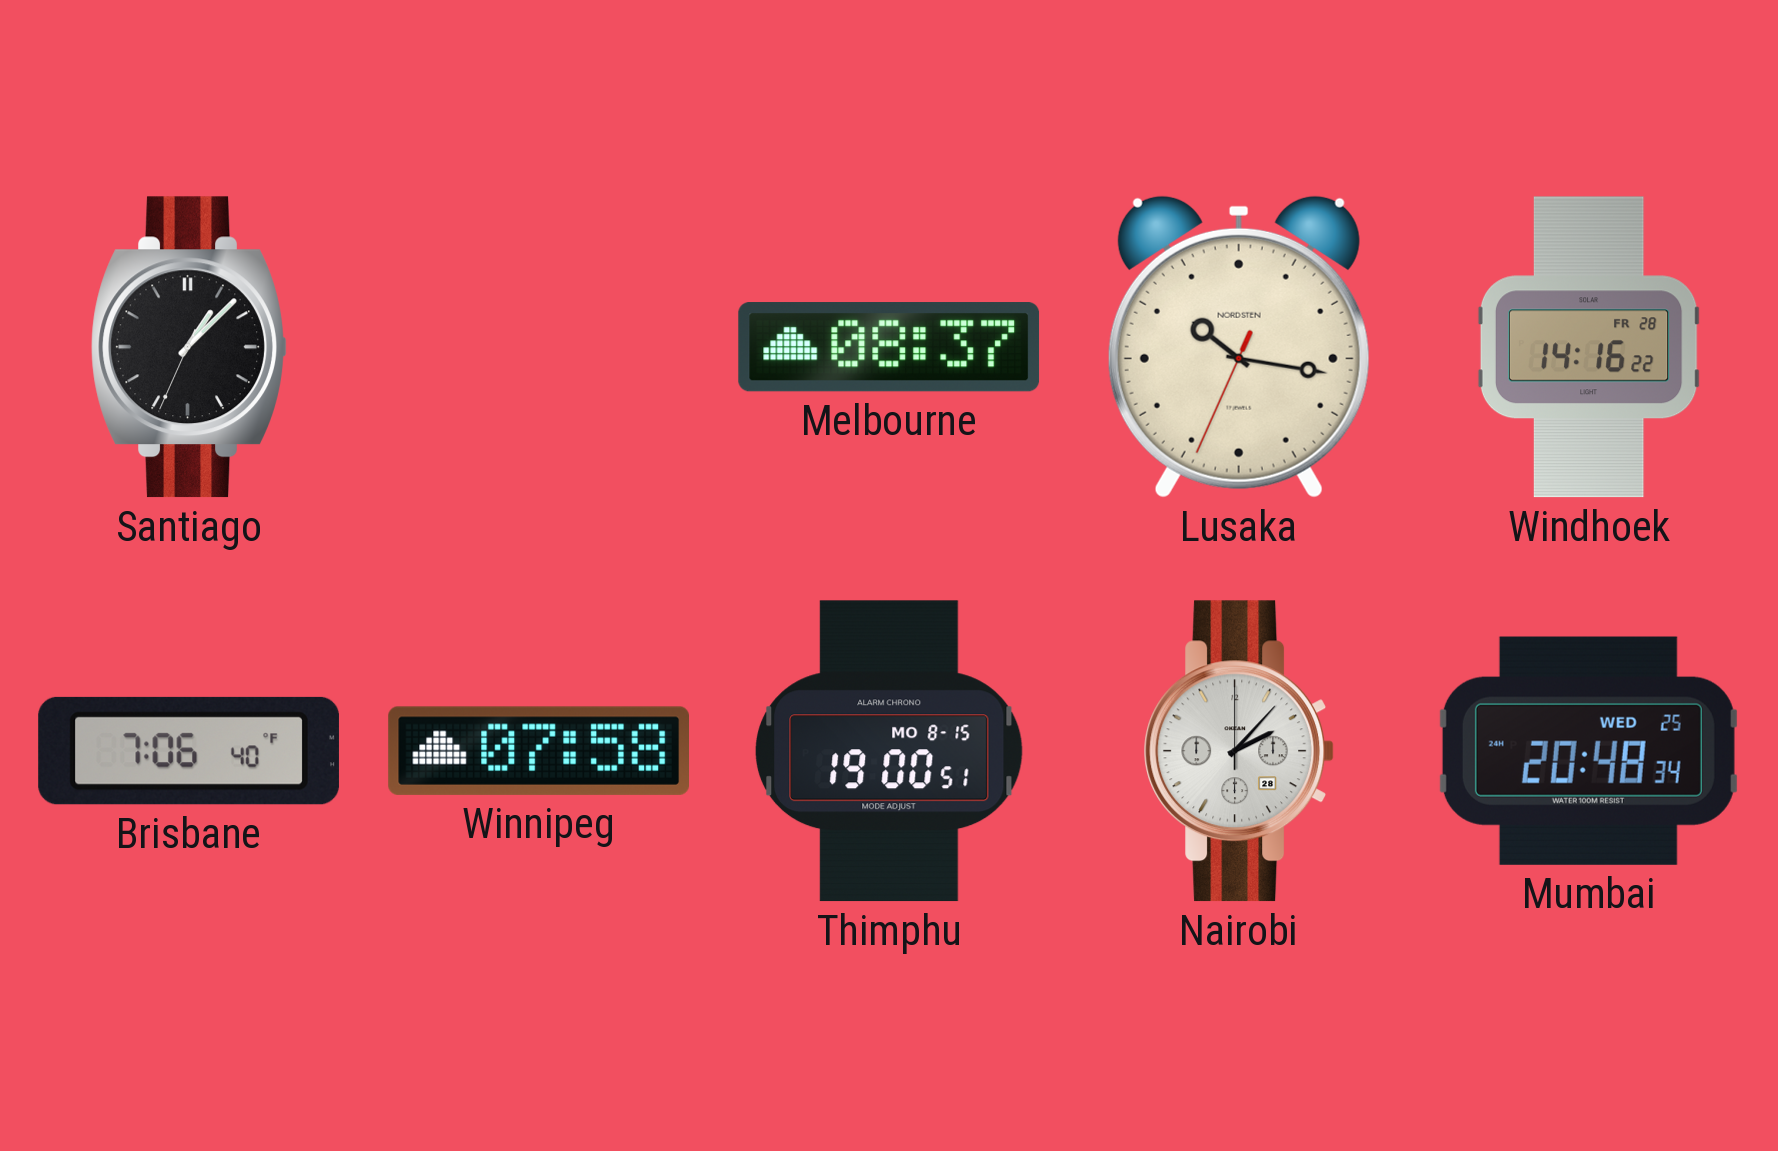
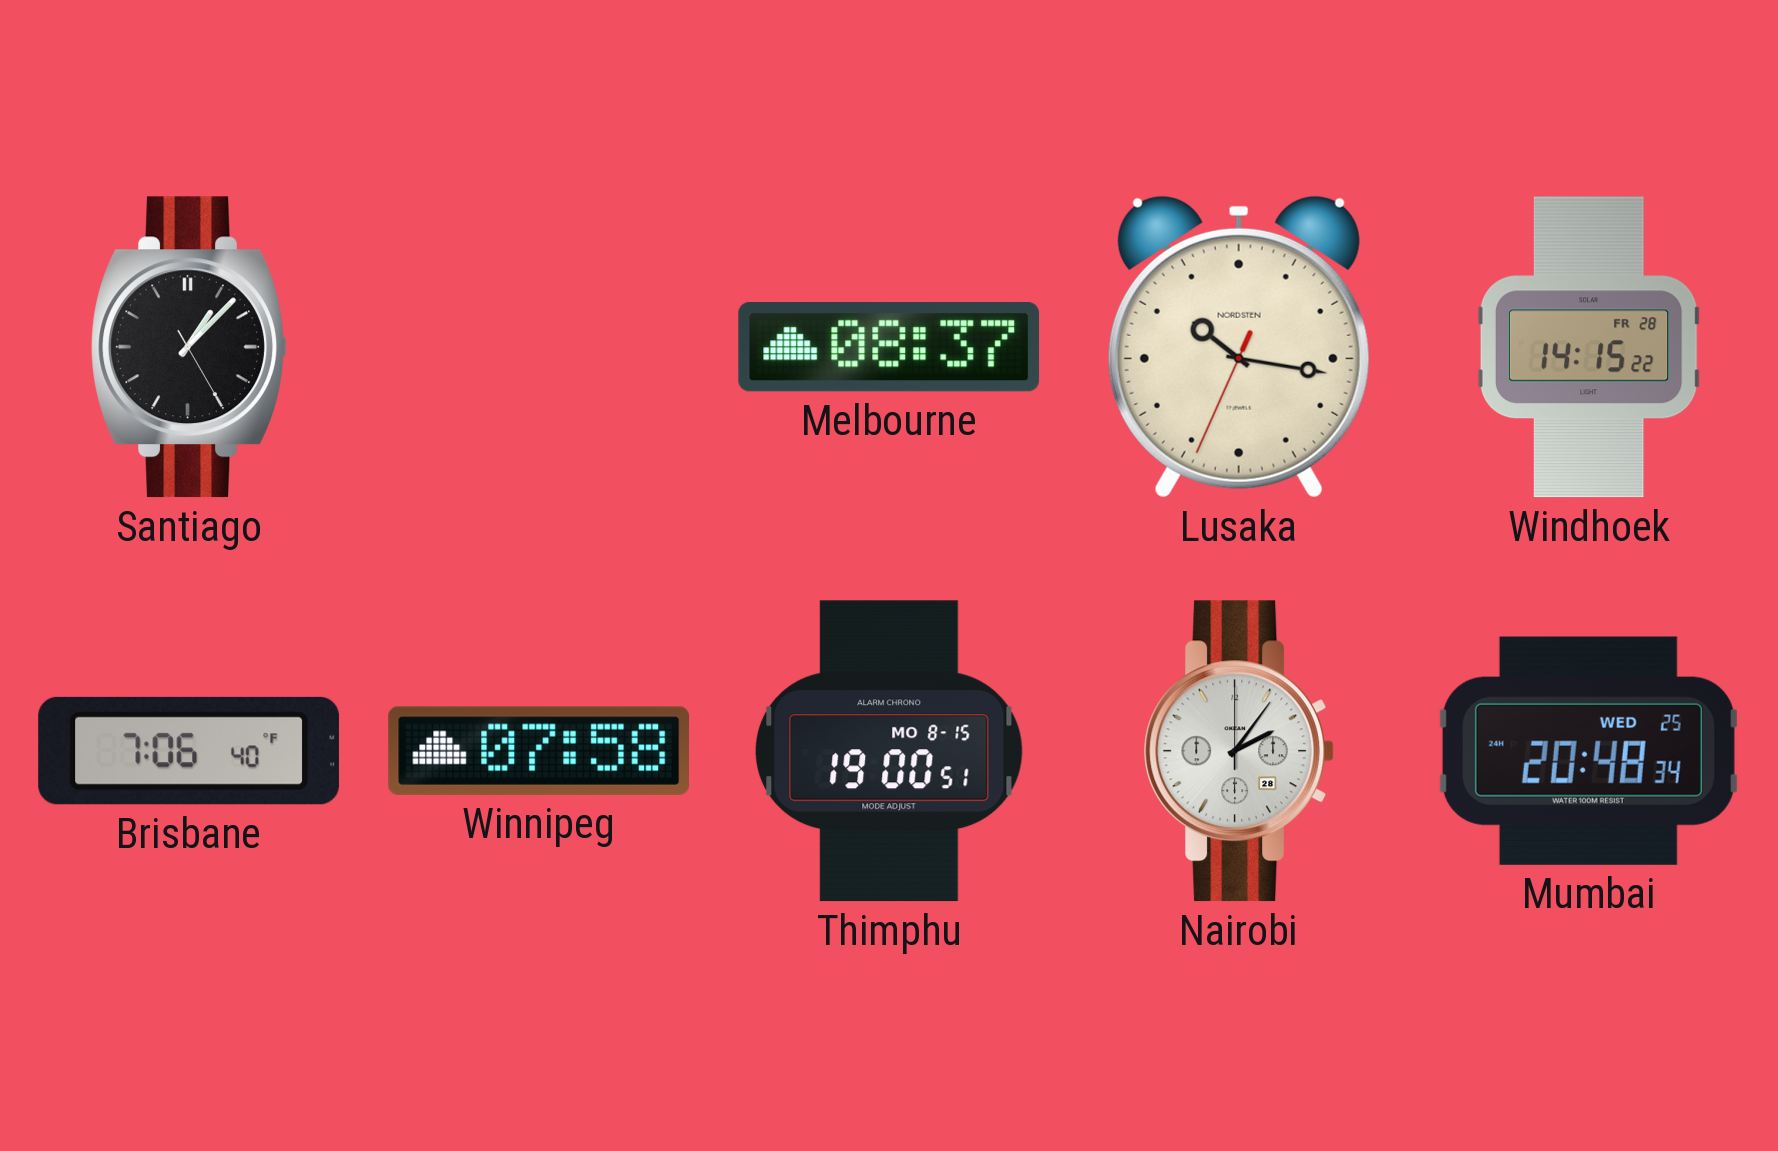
Santiago: 1:07:34 -> 1:07:25 (189, 347)
Windhoek: 14:16 -> 14:15 (1589, 347)
Nairobi: 2:07 -> 2:06 (1238, 751)
